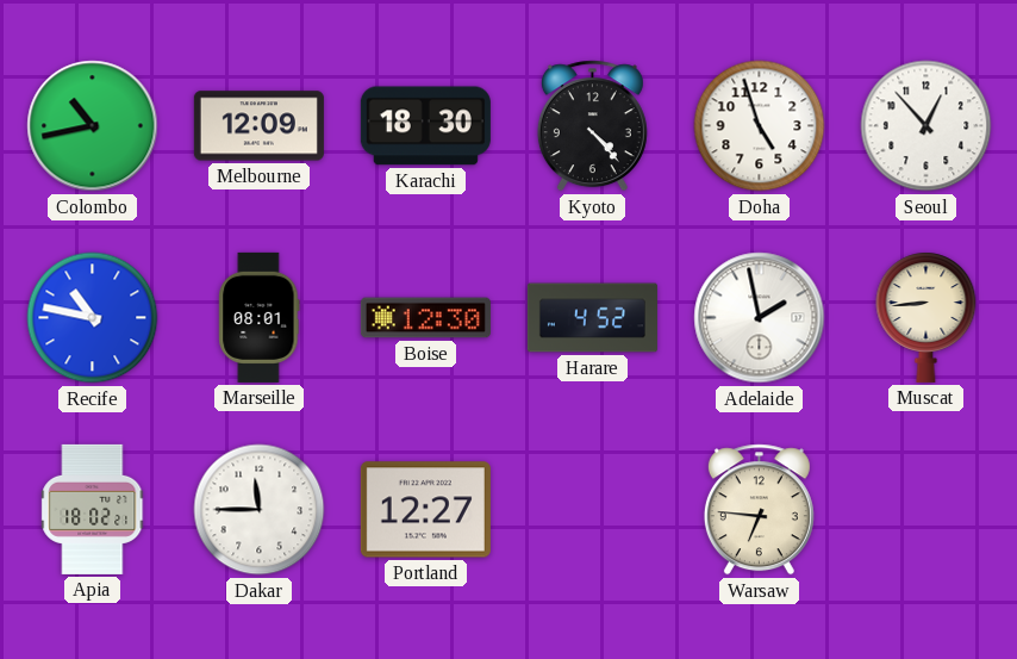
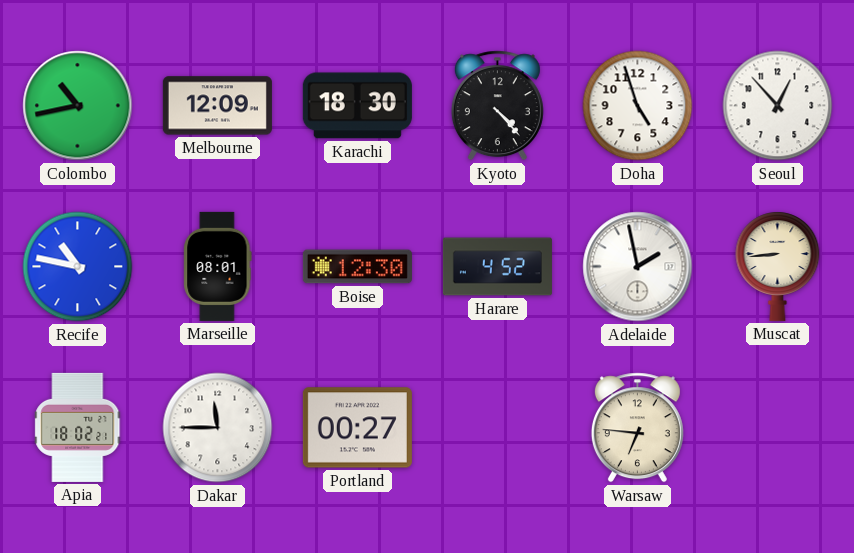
Portland: 12:27 -> 00:27 (357, 428)
